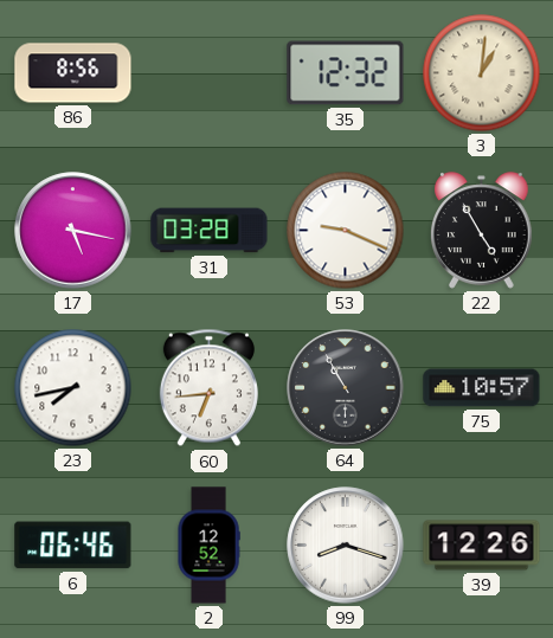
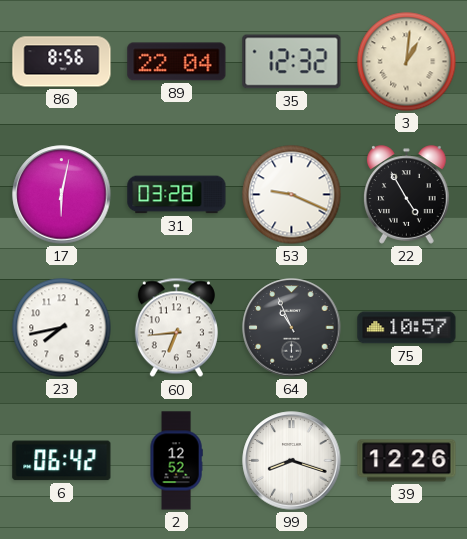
89: none -> 22:04 (177, 62)
17: 5:17 -> 6:02 (62, 195)
64: 10:55 -> 10:56 (292, 328)
6: 06:46 -> 06:42 (62, 461)
